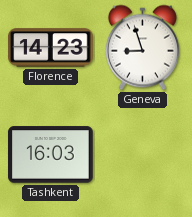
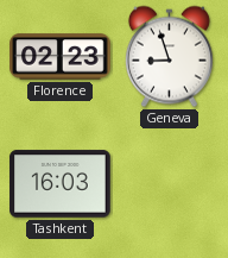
Florence: 14:23 -> 02:23 (61, 57)
